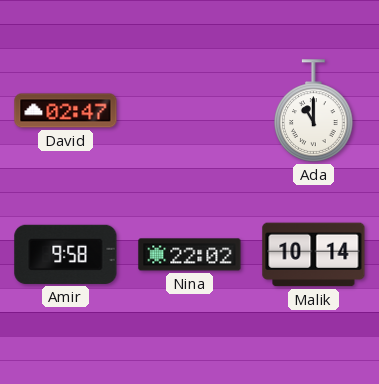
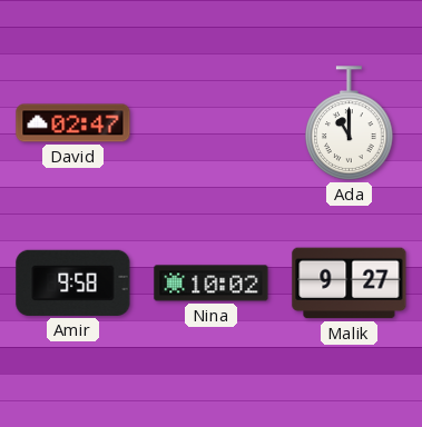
Nina: 22:02 -> 10:02 (212, 284)
Malik: 10:14 -> 9:27 (350, 284)
